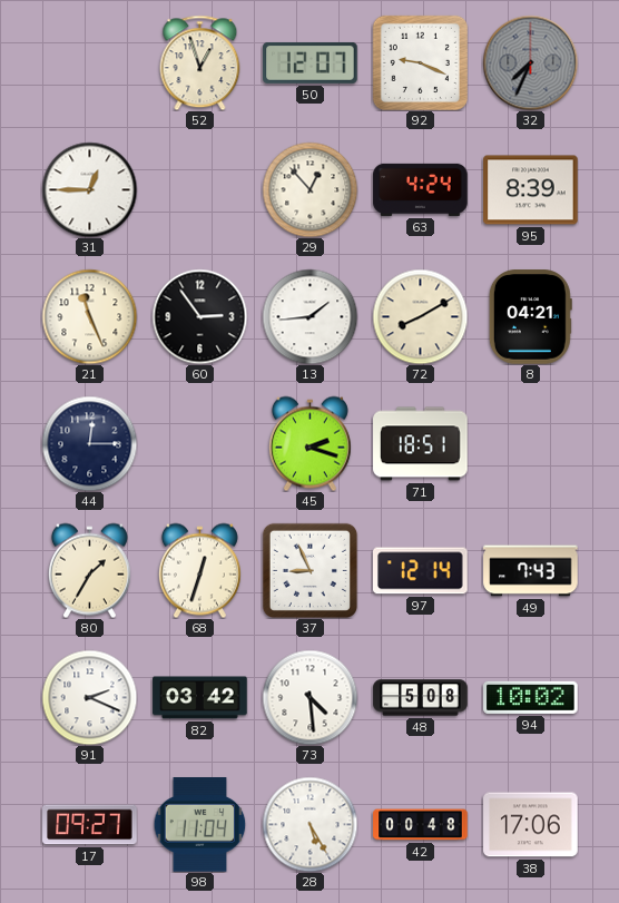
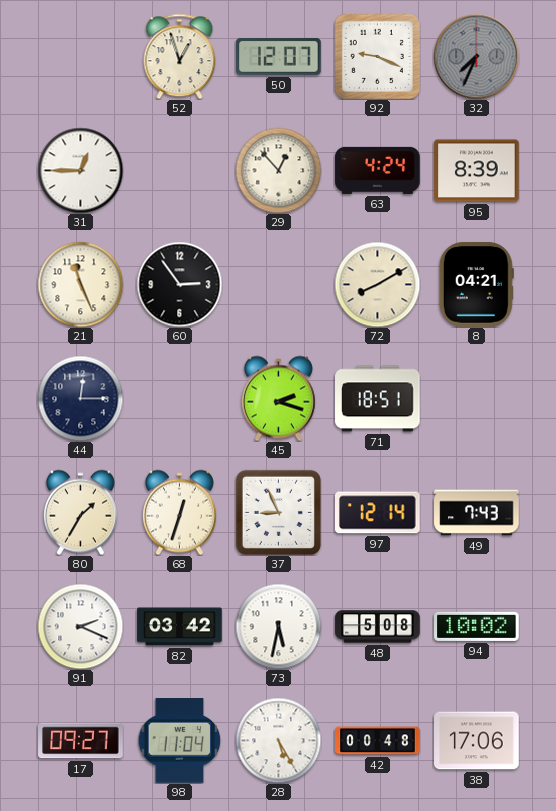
13: 1:44 -> none (309, 316)
73: 4:29 -> 5:32 (278, 626)
